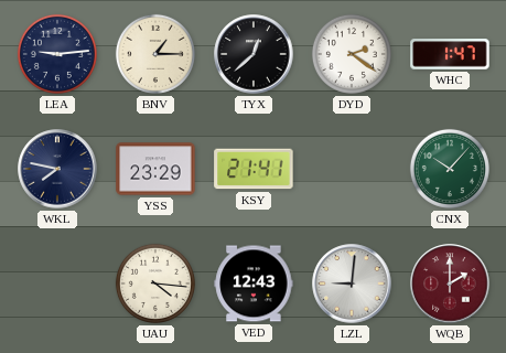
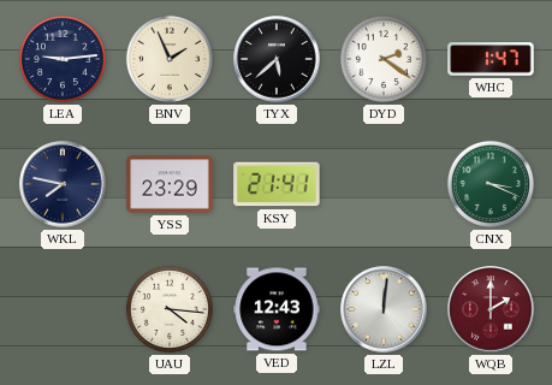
BNV: 1:15 -> 1:56 (170, 59)
TYX: 12:38 -> 5:38 (277, 59)
CNX: 10:07 -> 3:19 (491, 184)
LZL: 9:01 -> 12:01 (384, 309)
